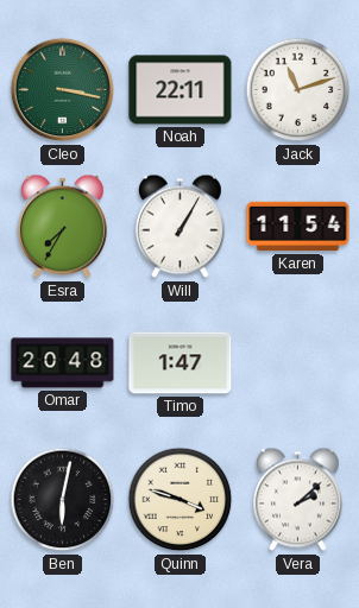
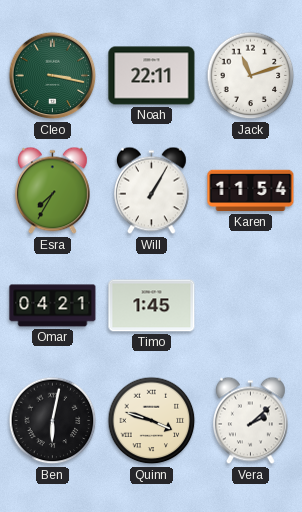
Omar: 20:48 -> 04:21 (53, 306)
Timo: 1:47 -> 1:45 (152, 306)
